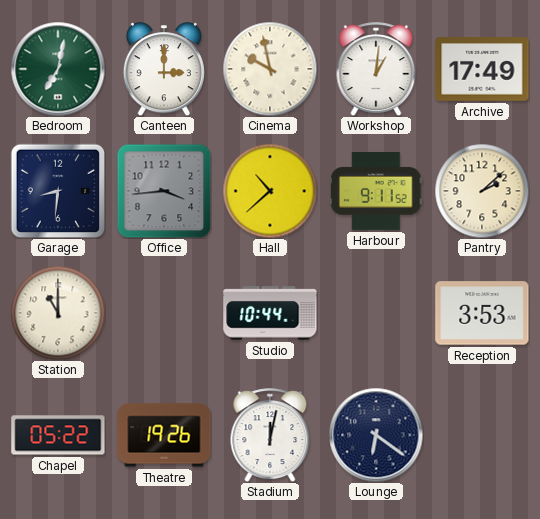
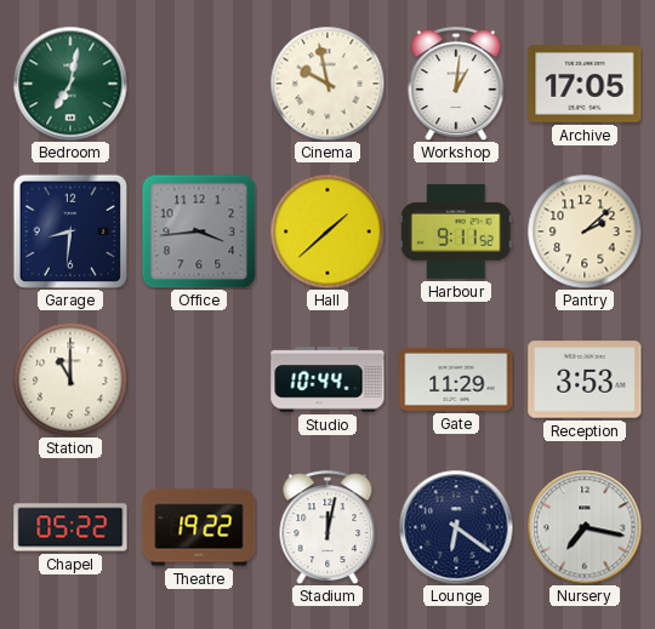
Canteen: 3:00 -> none (164, 69)
Archive: 17:49 -> 17:05 (585, 84)
Hall: 10:38 -> 1:38 (327, 231)
Gate: none -> 11:29 (456, 379)
Theatre: 19:26 -> 19:22 (199, 527)
Nursery: none -> 7:17 (585, 527)
